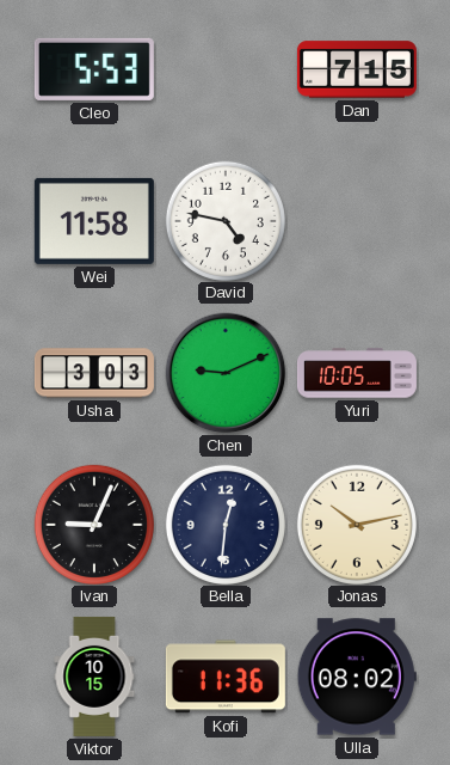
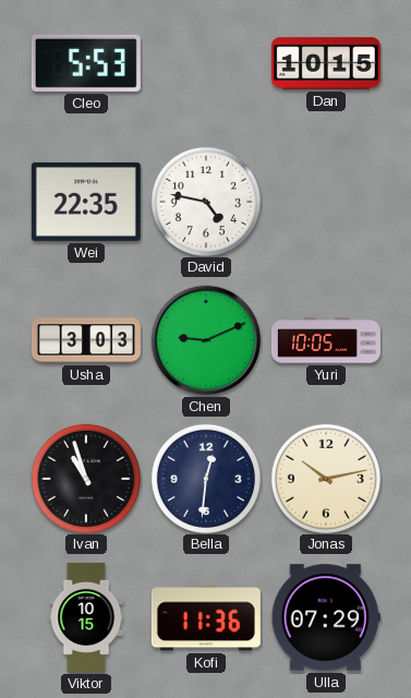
Dan: 7:15 -> 10:15 (326, 63)
Wei: 11:58 -> 22:35 (86, 202)
Ivan: 9:04 -> 10:57 (85, 478)
Ulla: 08:02 -> 07:29 (326, 617)
